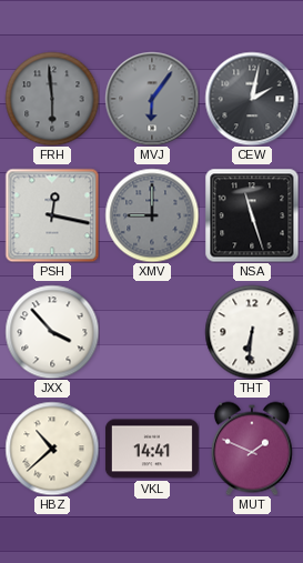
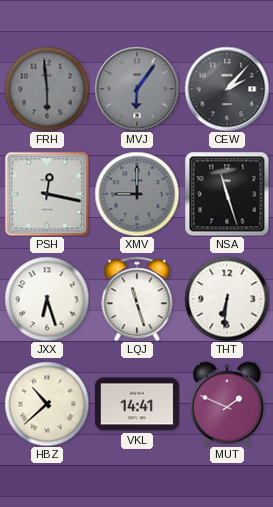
CEW: 2:02 -> 2:07 (227, 89)
JXX: 3:53 -> 6:27 (47, 299)
LQJ: none -> 11:27 (137, 299)
